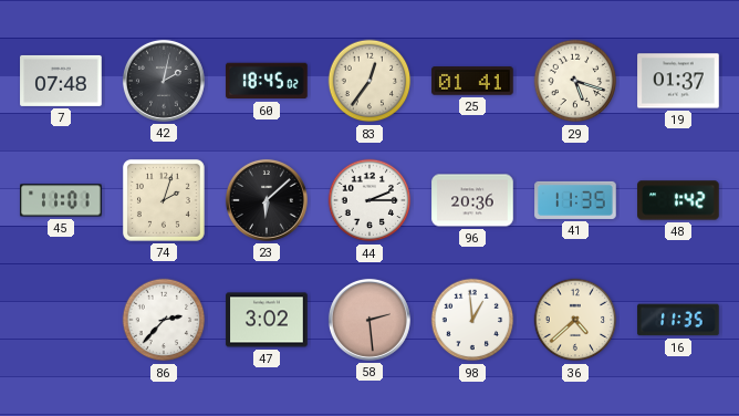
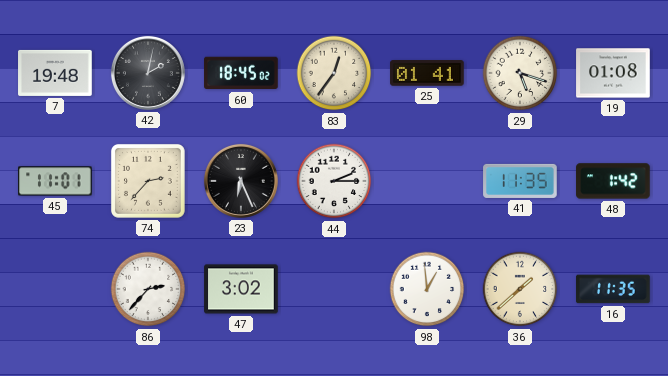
7: 07:48 -> 19:48 (55, 73)
19: 01:37 -> 01:08 (613, 73)
74: 2:03 -> 2:37 (148, 181)
23: 6:08 -> 6:26 (241, 181)
96: 20:36 -> none (472, 200)
58: 2:29 -> none (369, 320)
36: 4:38 -> 1:38 (520, 289)
